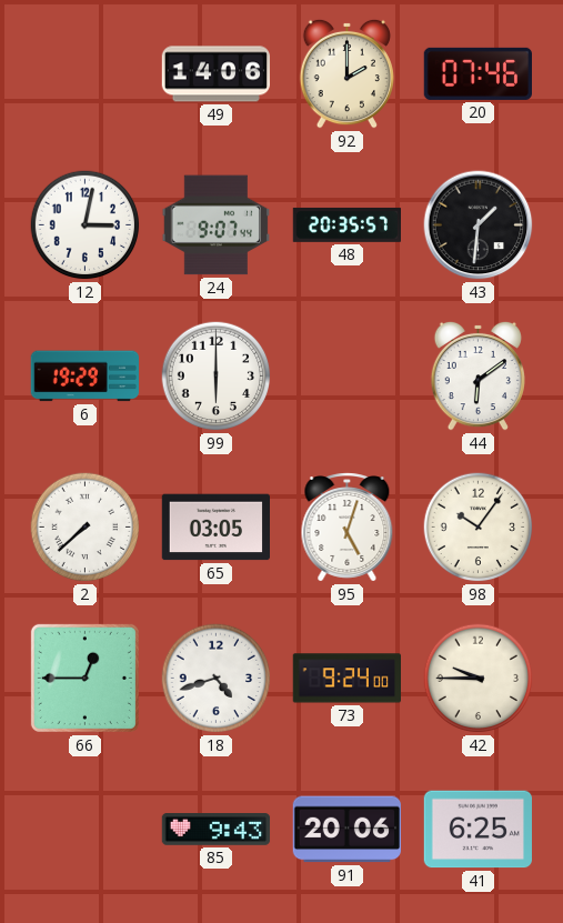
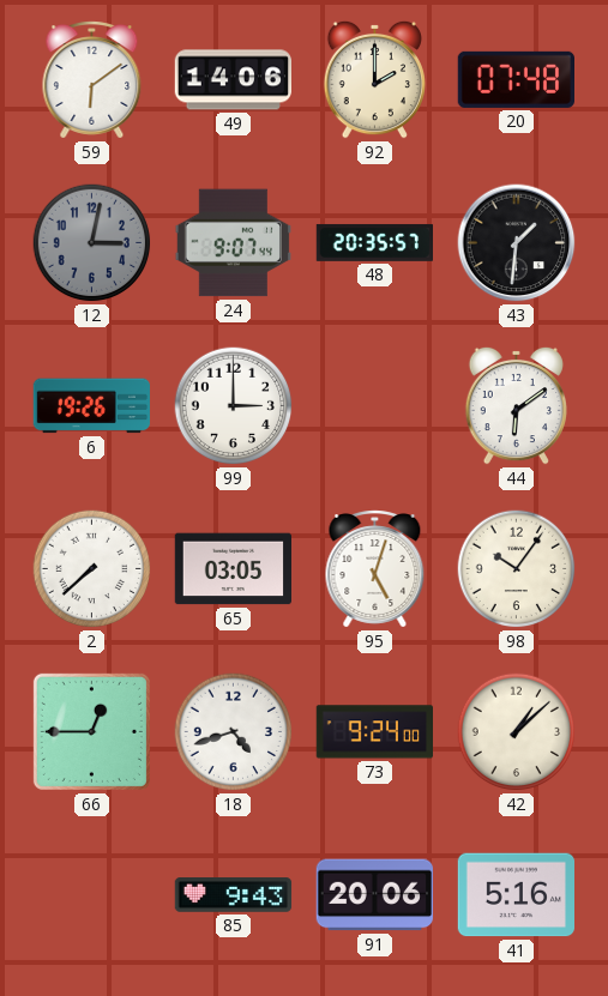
59: none -> 6:09 (92, 80)
20: 07:46 -> 07:48 (516, 79)
12 dial: white -> grey (92, 243)
6: 19:29 -> 19:26 (91, 406)
99: 6:00 -> 3:00 (234, 406)
42: 9:45 -> 1:08 (517, 732)
41: 6:25 -> 5:16 (516, 895)
